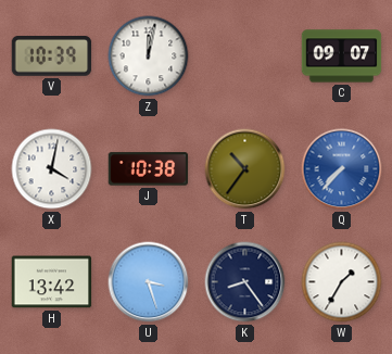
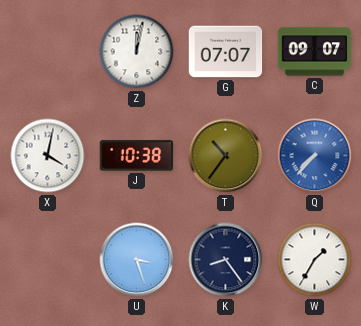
V: 10:39 -> none (52, 56)
G: none -> 07:07 (226, 52)
H: 13:42 -> none (52, 282)
